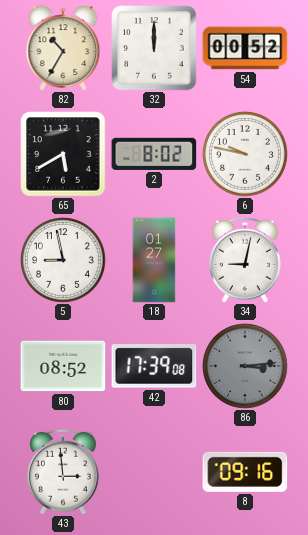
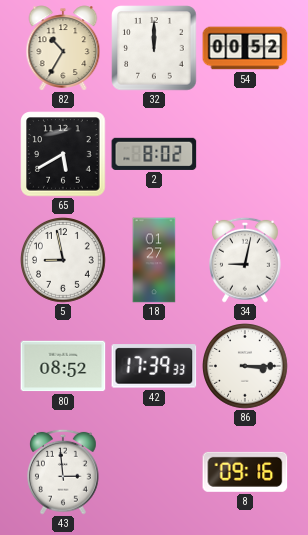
6: 9:47 -> none (246, 155)
42: 17:39:08 -> 17:39:33 (154, 366)
86: 3:14 -> 3:15 (246, 367)
86 dial: grey -> white (246, 367)
